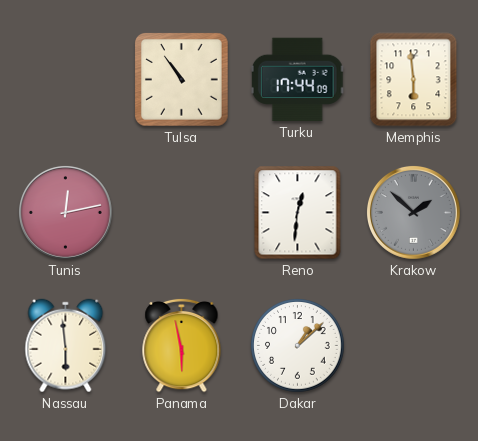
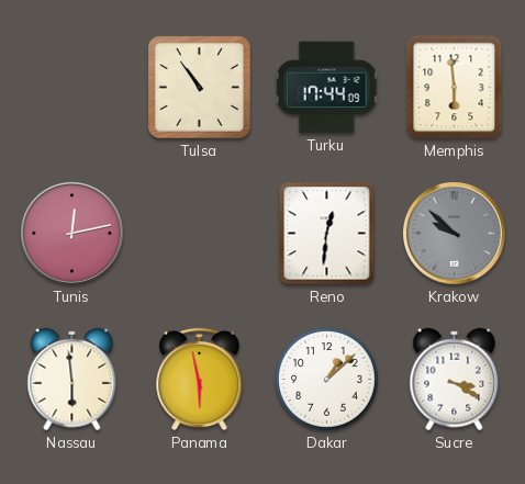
Krakow: 1:52 -> 9:52 (454, 233)
Sucre: none -> 3:20 (455, 380)
